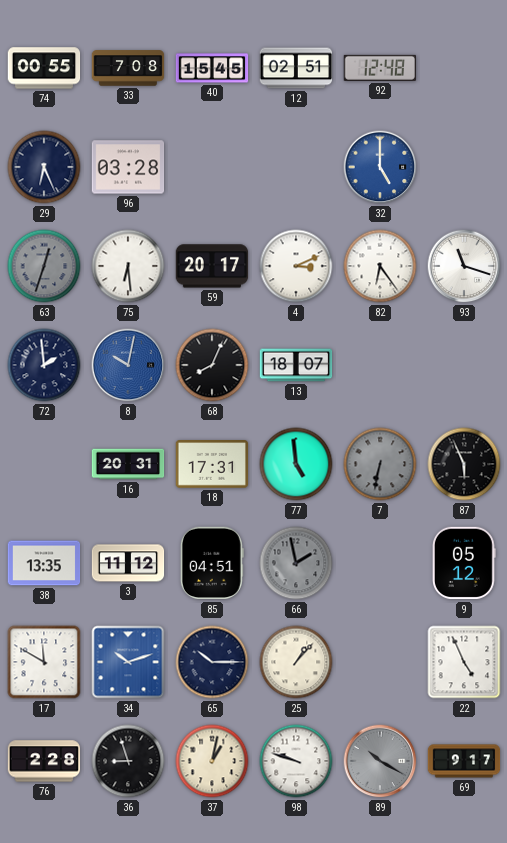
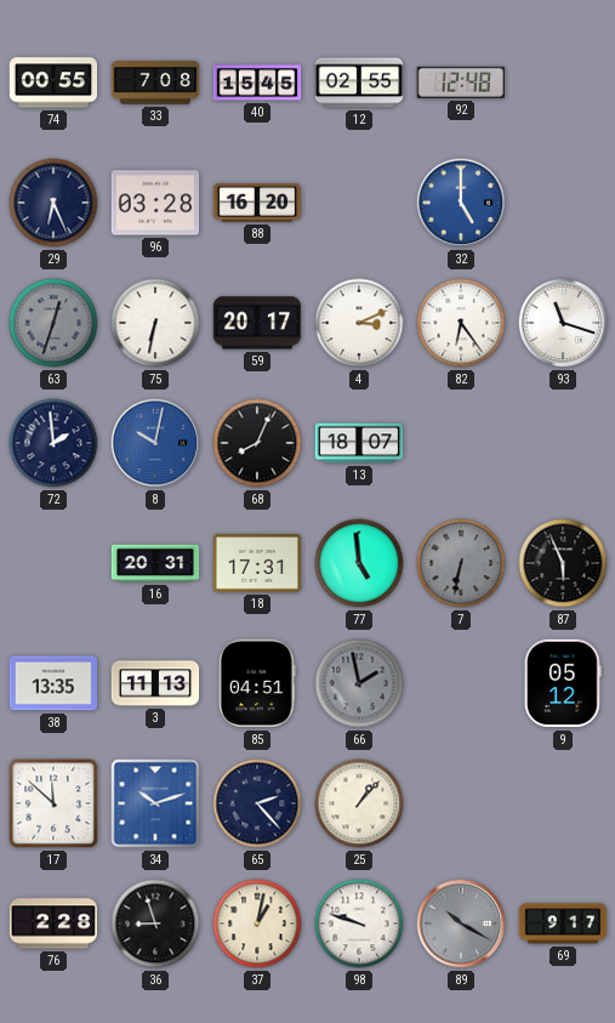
12: 02:51 -> 02:55 (359, 83)
88: none -> 16:20 (257, 203)
75: 6:29 -> 6:32 (155, 323)
3: 11:12 -> 11:13 (155, 683)
17: 11:50 -> 11:52 (53, 803)
65: 10:15 -> 2:23 (257, 803)
22: 4:56 -> none (464, 662)
